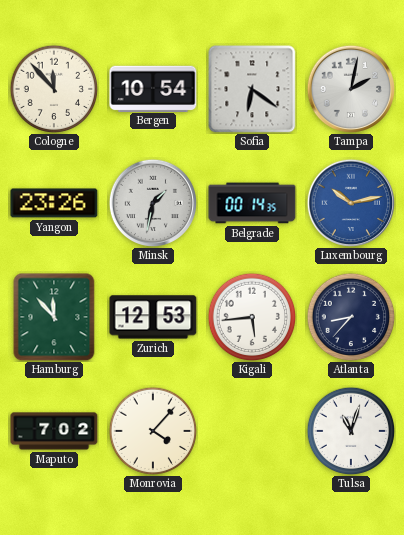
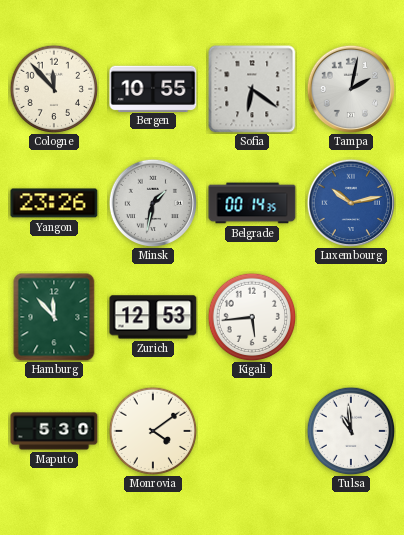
Bergen: 10:54 -> 10:55 (153, 88)
Atlanta: 8:37 -> none (351, 317)
Maputo: 7:02 -> 5:30 (54, 431)
Monrovia: 4:07 -> 4:09 (153, 431)
Tulsa: 11:03 -> 10:59 (351, 431)
